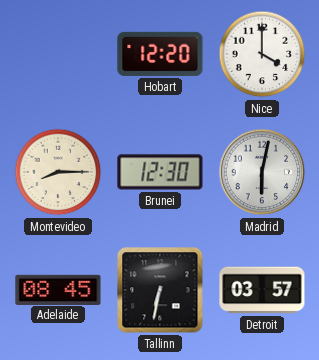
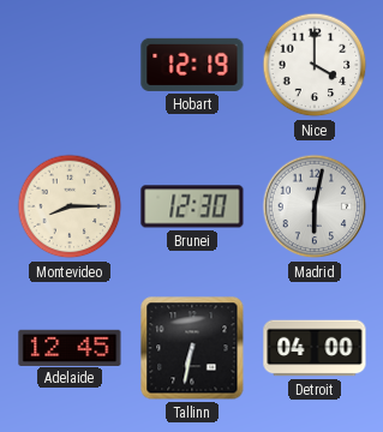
Hobart: 12:20 -> 12:19 (192, 65)
Adelaide: 08:45 -> 12:45 (70, 347)
Detroit: 03:57 -> 04:00 (315, 348)
